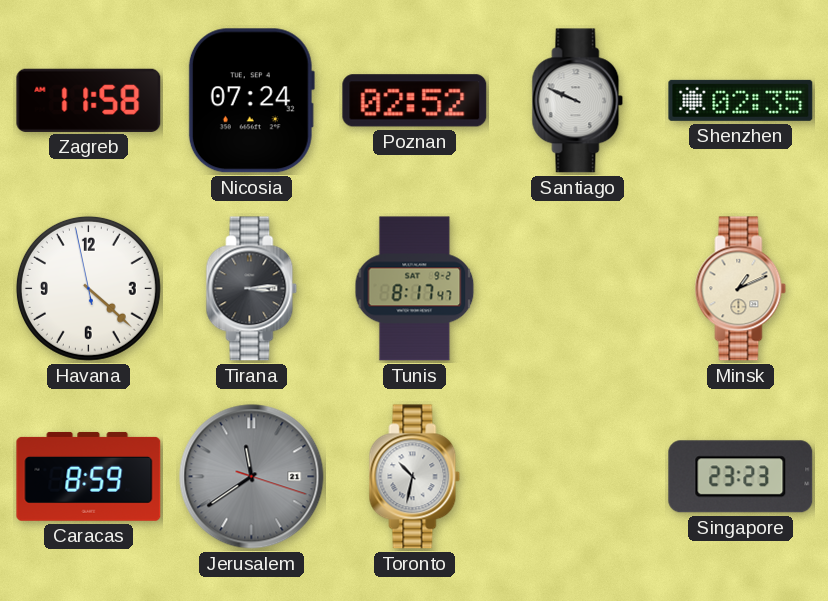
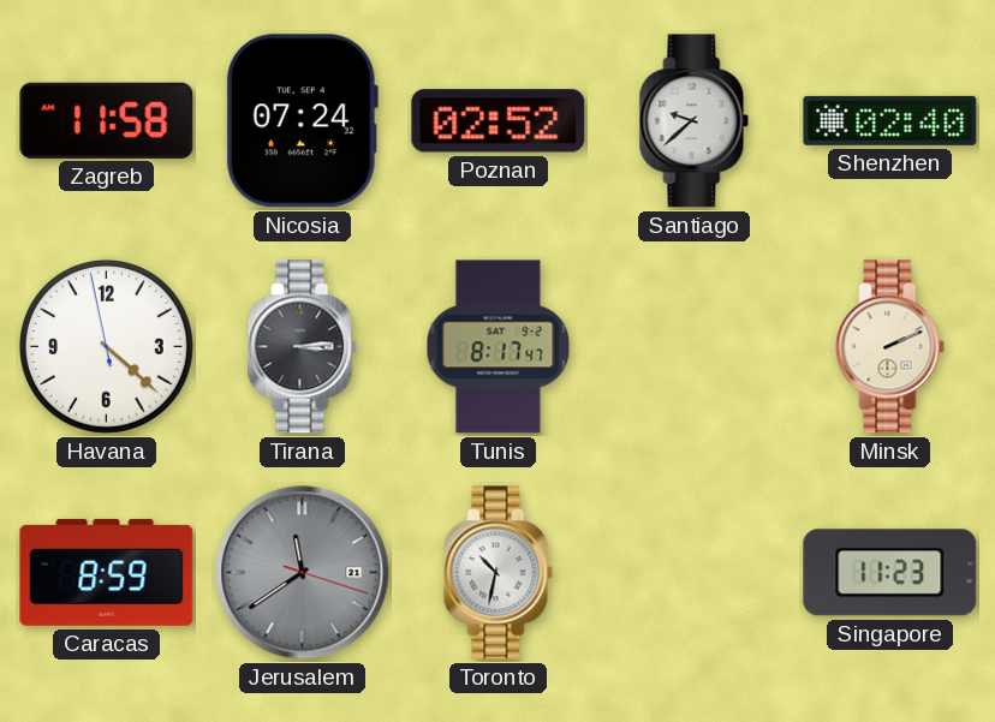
Santiago: 9:49 -> 9:38 (695, 121)
Shenzhen: 02:35 -> 02:40 (890, 120)
Minsk: 1:11 -> 2:11 (890, 347)
Singapore: 23:23 -> 11:23 (890, 573)
